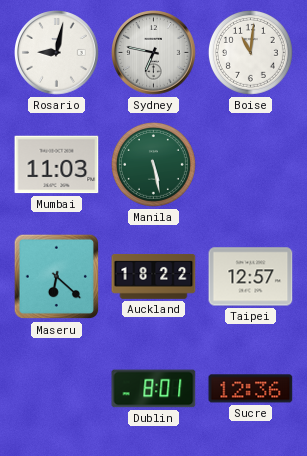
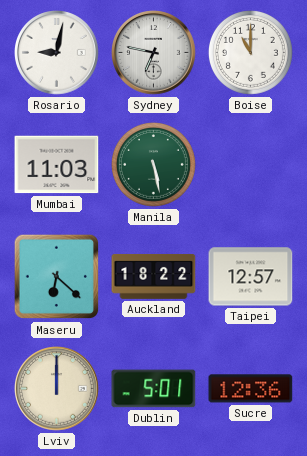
Boise: 11:01 -> 11:00 (250, 52)
Lviv: none -> 12:00 (57, 389)
Dublin: 8:01 -> 5:01 (154, 389)
